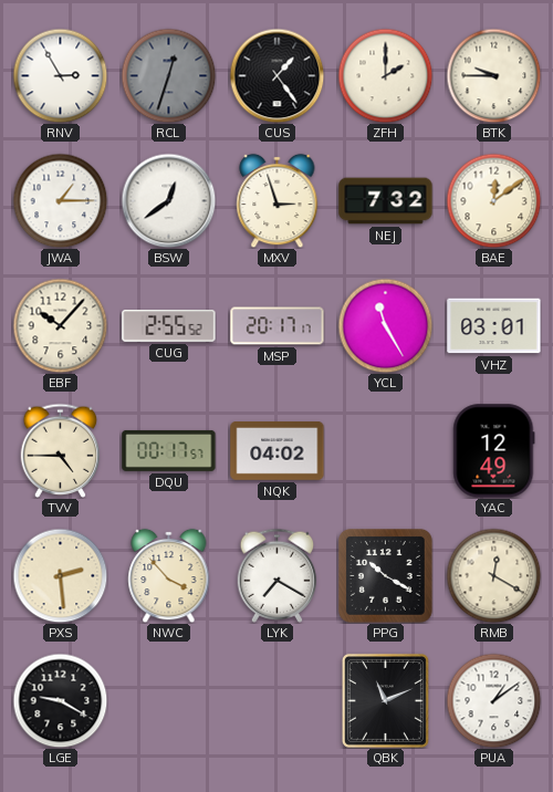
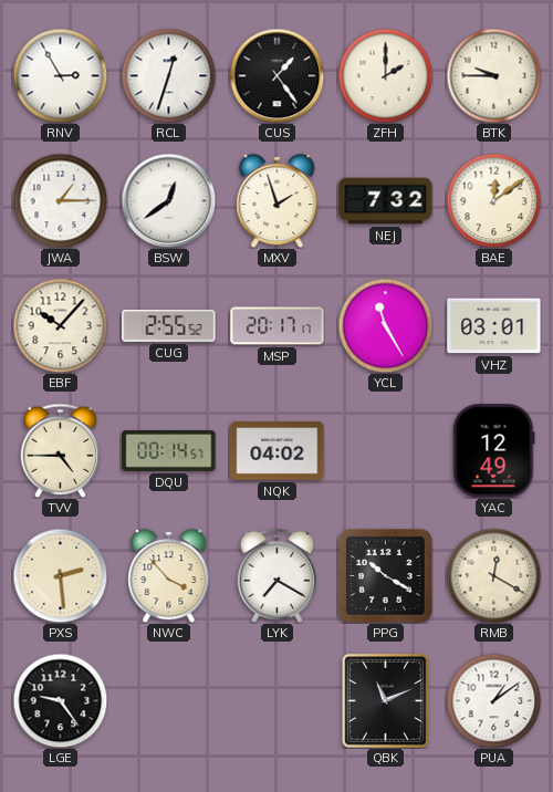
RCL dial: grey -> white (168, 75)
MXV: 2:57 -> 1:57 (278, 200)
DQU: 00:17 -> 00:14 (169, 450)
LGE: 9:20 -> 9:24 (60, 700)
